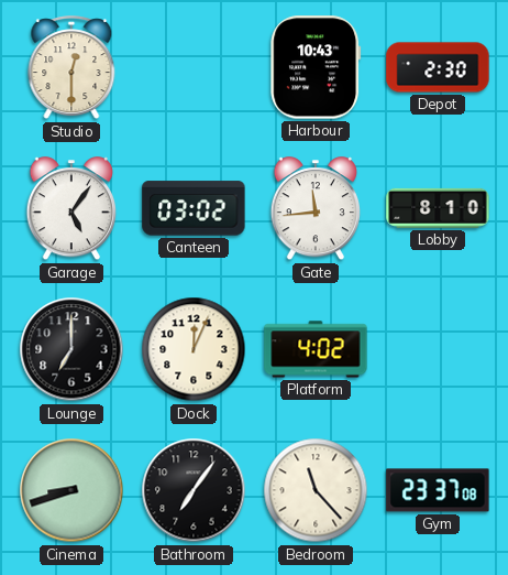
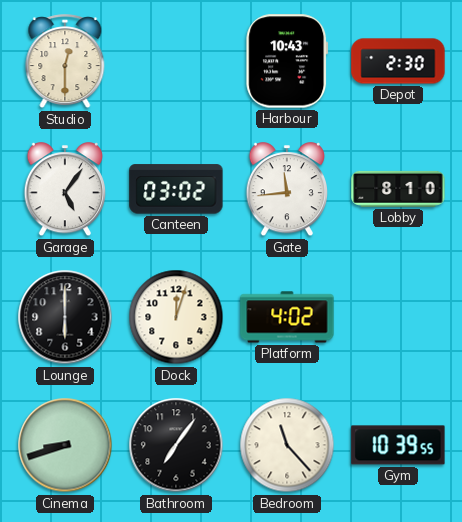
Lounge: 7:00 -> 6:00 (65, 317)
Dock: 12:04 -> 12:03 (176, 317)
Gym: 23:37 -> 10:39 (398, 445)
